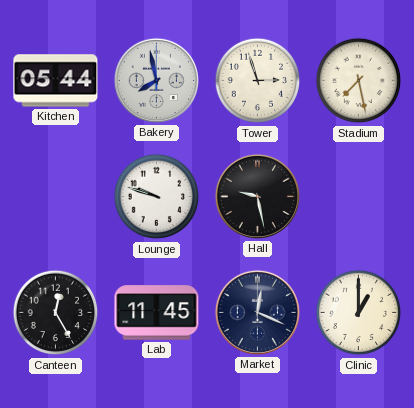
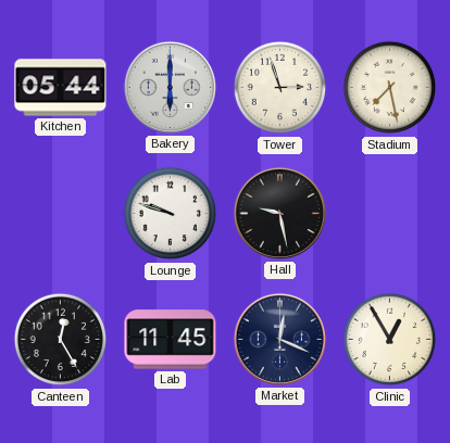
Bakery: 7:58 -> 6:00 (170, 87)
Clinic: 1:00 -> 12:55 (390, 340)
